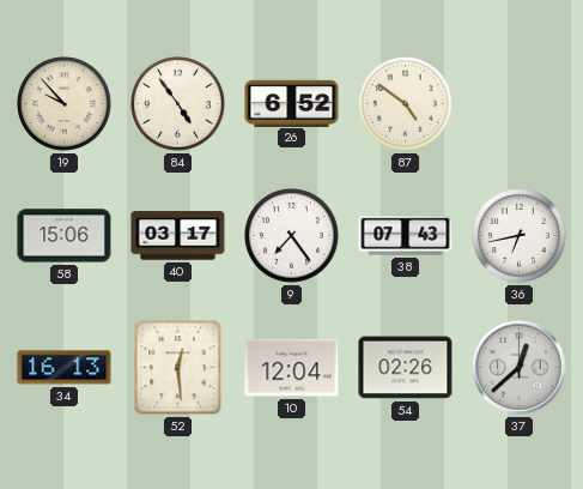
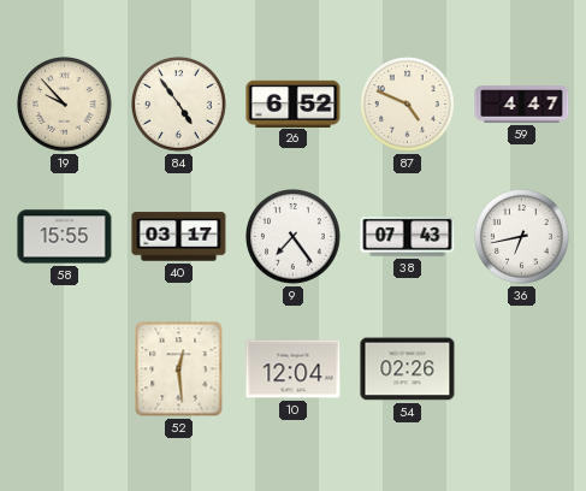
87: 4:51 -> 4:49 (408, 105)
59: none -> 4:47 (522, 105)
58: 15:06 -> 15:55 (65, 237)
34: 16:13 -> none (65, 368)
37: 12:38 -> none (520, 368)
